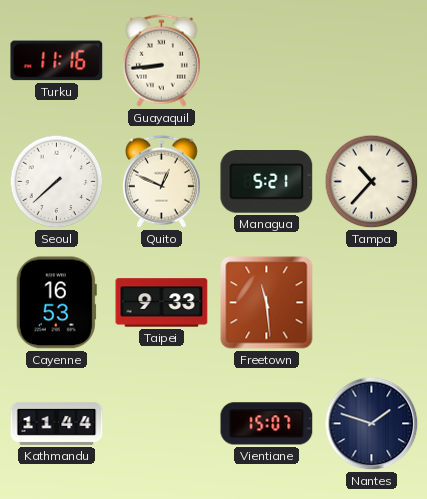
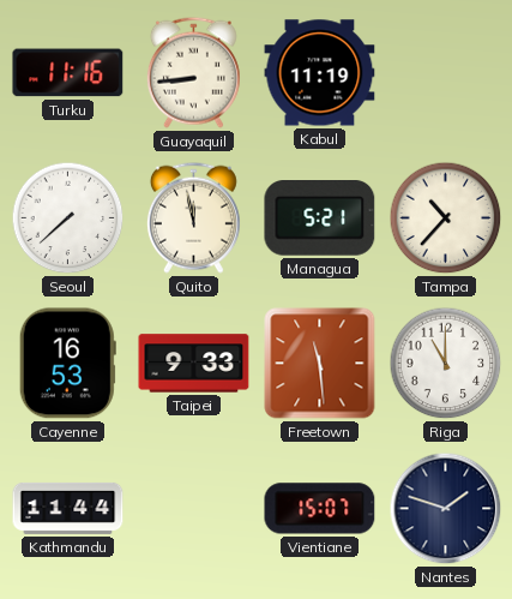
Kabul: none -> 11:19 (320, 73)
Quito: 12:49 -> 11:58 (193, 217)
Riga: none -> 11:00 (446, 364)
